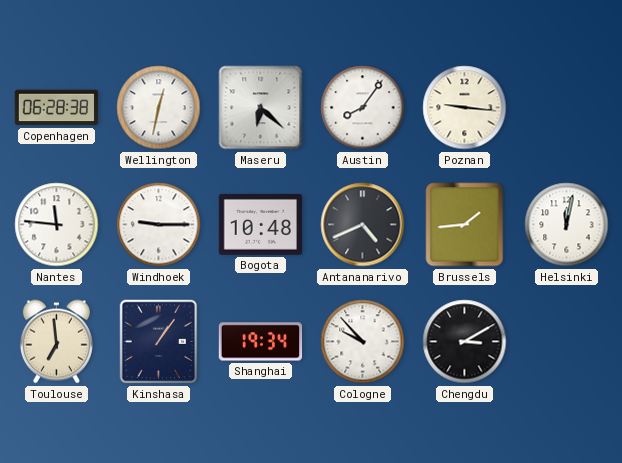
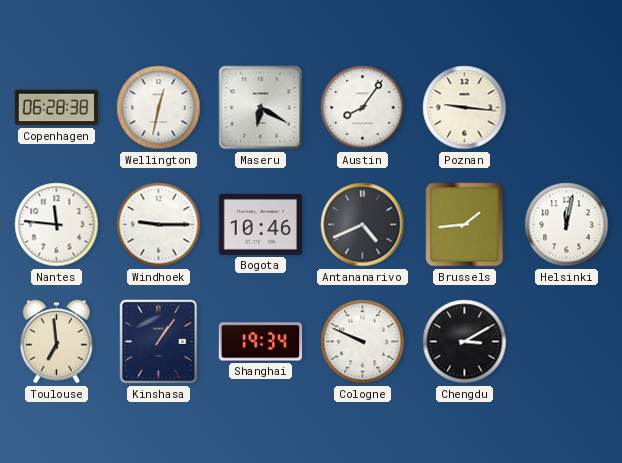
Maseru: 6:22 -> 6:20 (261, 108)
Bogota: 10:48 -> 10:46 (260, 224)
Cologne: 9:53 -> 9:49 (363, 342)
